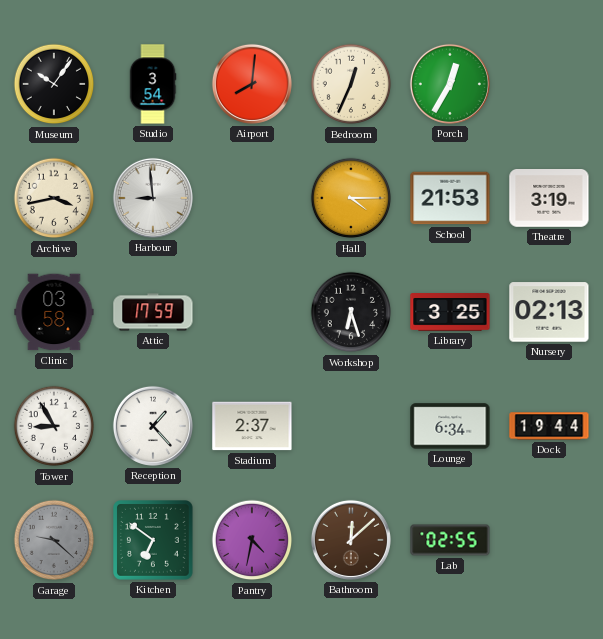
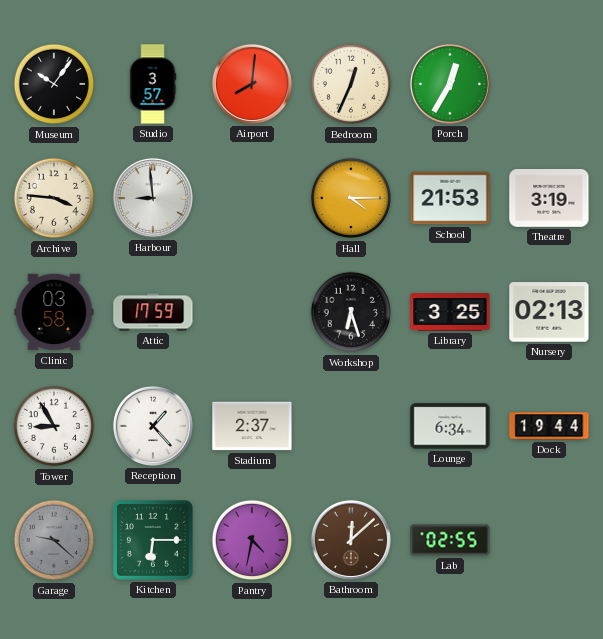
Studio: 3:54 -> 3:57 (153, 84)
Archive: 3:43 -> 3:46 (54, 198)
Kitchen: 6:51 -> 6:15 (154, 541)
